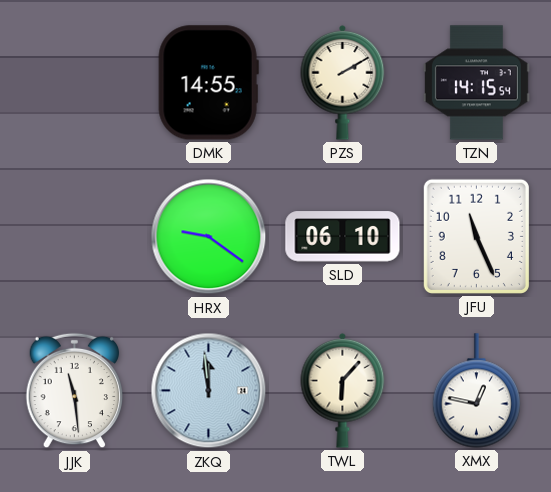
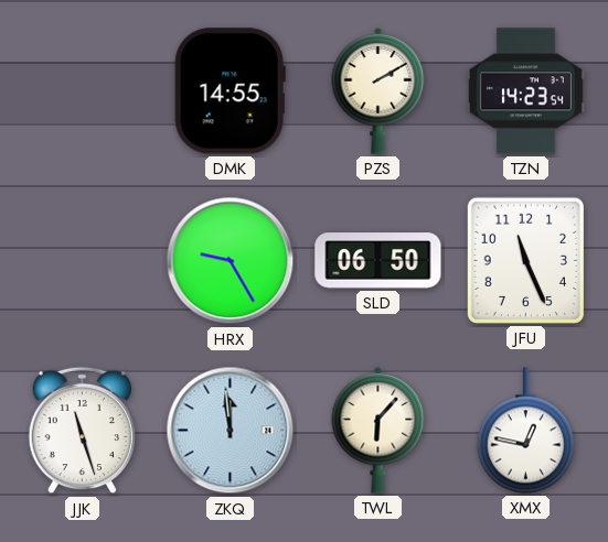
TZN: 14:15 -> 14:23 (525, 91)
HRX: 9:21 -> 9:25 (231, 261)
SLD: 06:10 -> 06:50 (378, 261)
JJK: 11:29 -> 11:27 (83, 431)
